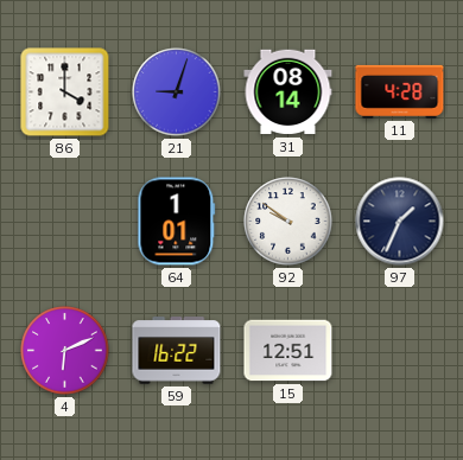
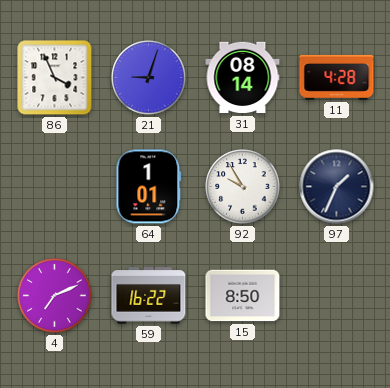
86: 4:00 -> 3:56 (55, 78)
92: 9:51 -> 9:55 (243, 187)
4: 6:11 -> 7:11 (55, 296)
15: 12:51 -> 8:50 (243, 296)
